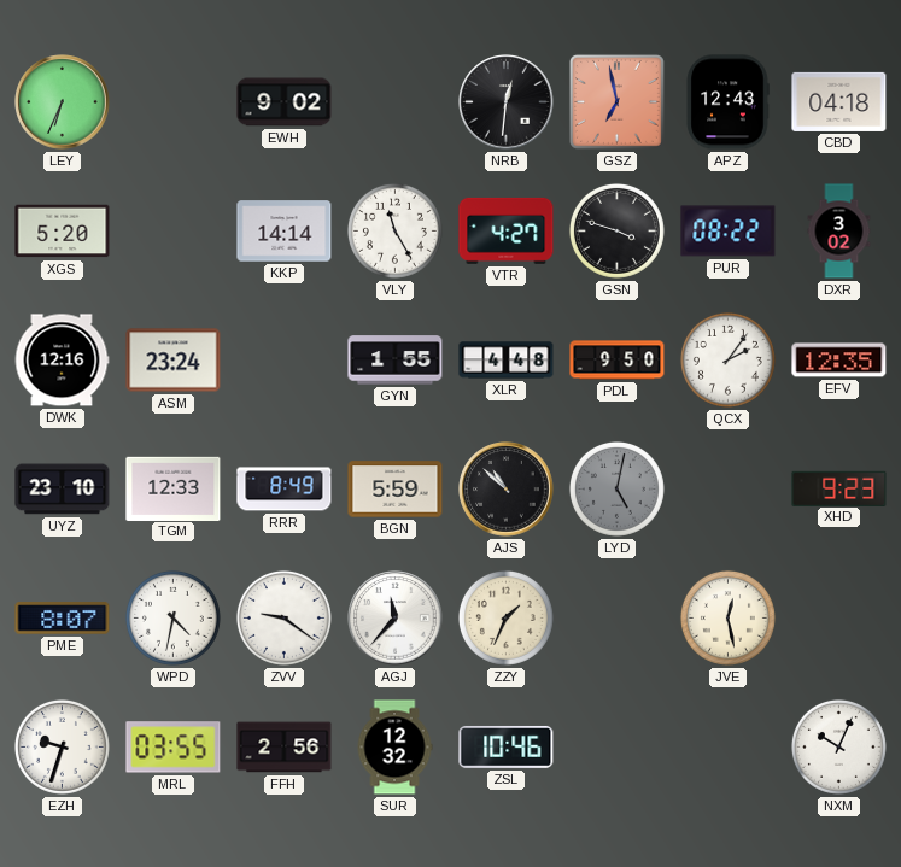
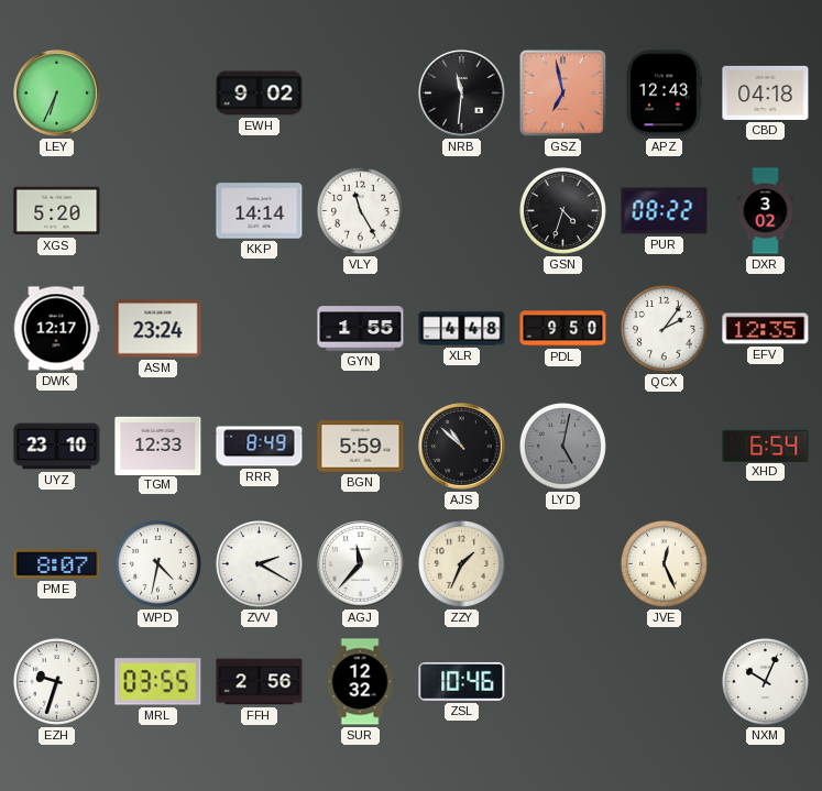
NRB: 12:31 -> 11:31 (462, 94)
VTR: 4:27 -> none (507, 230)
GSN: 3:48 -> 4:33 (562, 210)
DWK: 12:16 -> 12:17 (56, 329)
XHD: 9:23 -> 6:54 (766, 446)
ZVV: 9:21 -> 2:20 (259, 563)
JVE: 12:28 -> 12:26 (664, 563)
